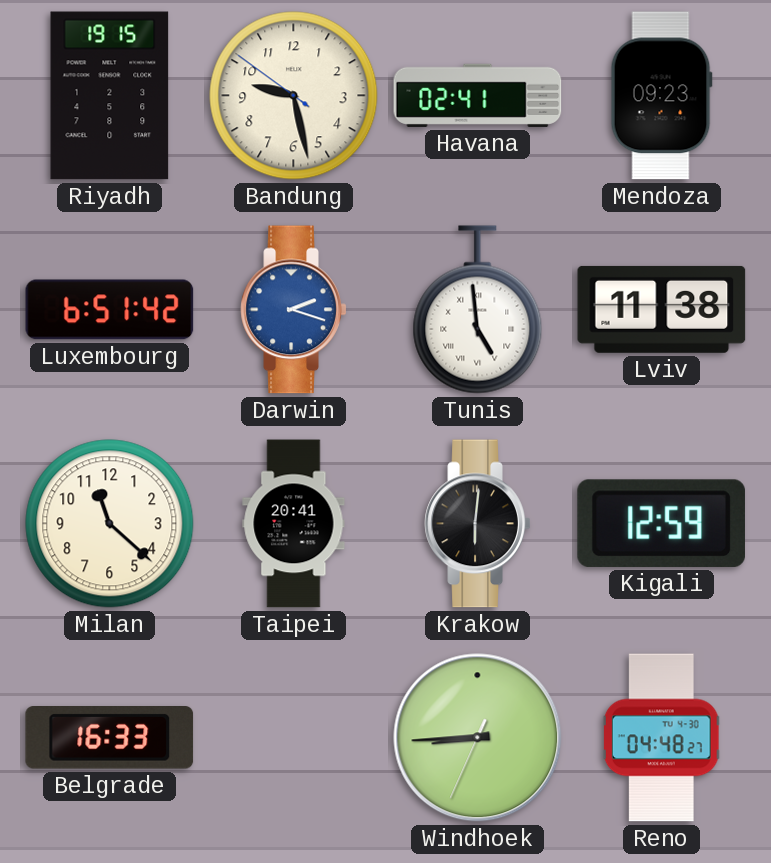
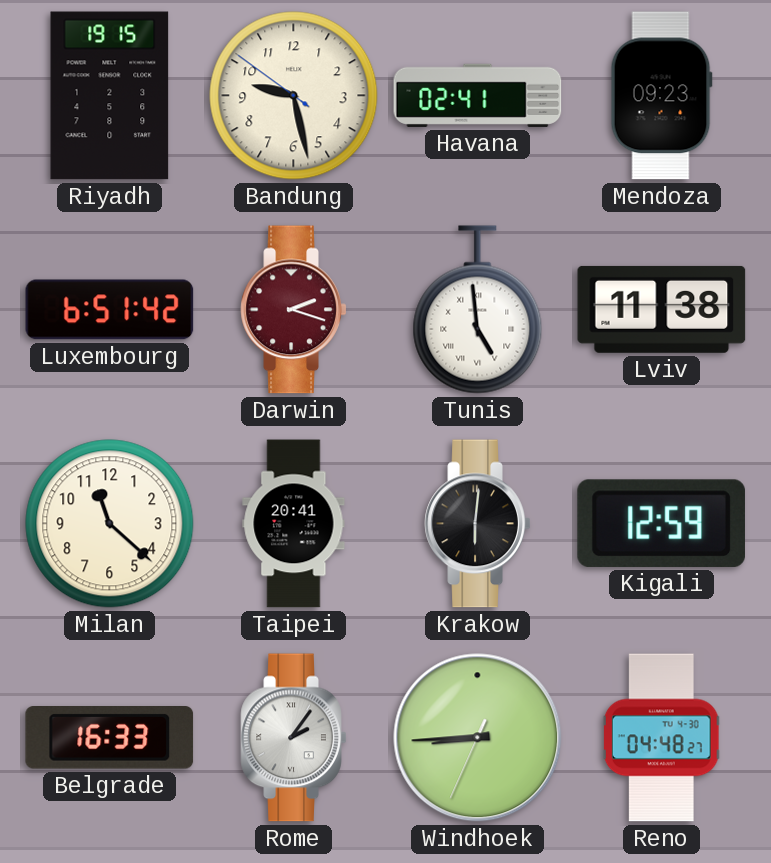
Darwin dial: blue -> burgundy (294, 310)
Rome: none -> 2:06 (294, 738)
